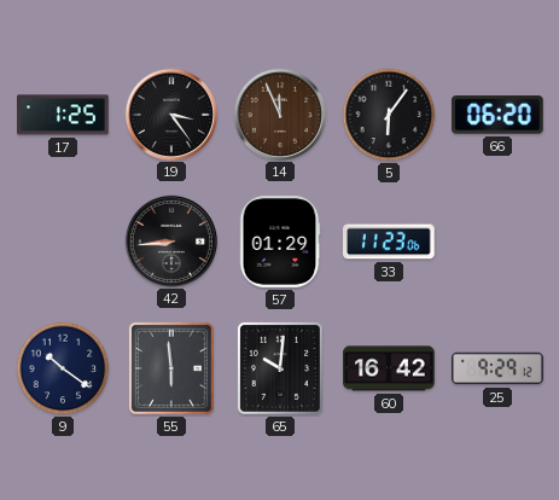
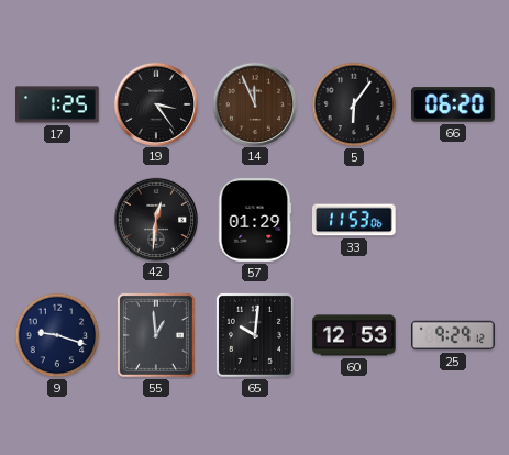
42: 8:44 -> 12:31 (155, 219)
33: 11:23 -> 11:53 (355, 220)
9: 10:21 -> 9:18 (57, 335)
55: 5:59 -> 12:59 (156, 335)
60: 16:42 -> 12:53 (354, 335)
